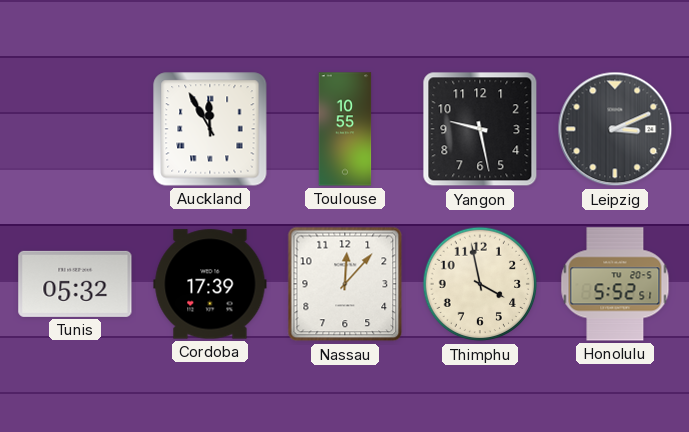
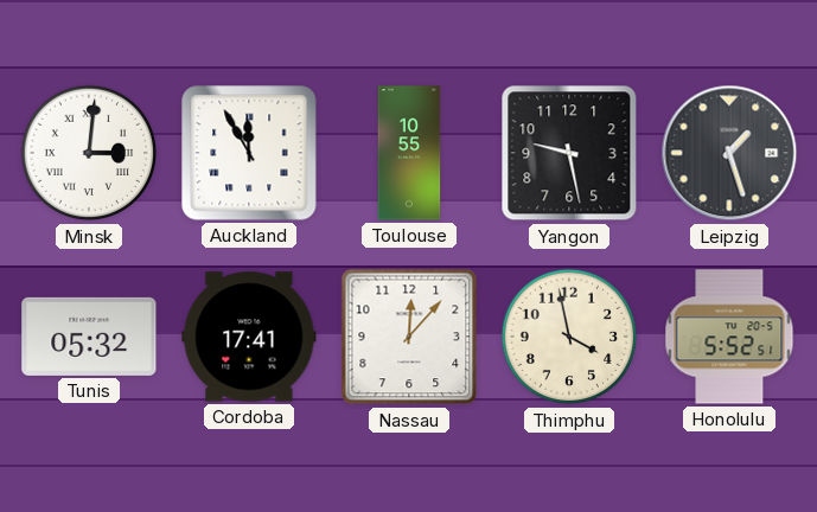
Minsk: none -> 3:01 (89, 153)
Leipzig: 3:11 -> 1:27 (729, 153)
Cordoba: 17:39 -> 17:41 (249, 337)
